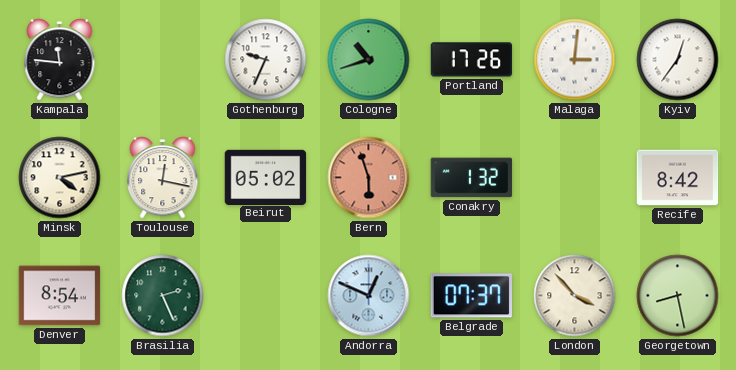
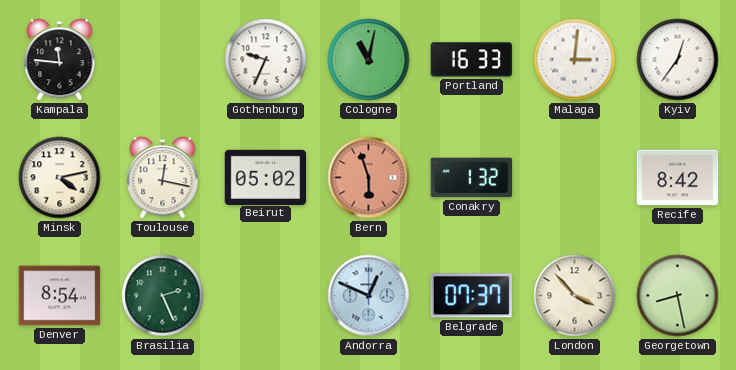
Cologne: 10:42 -> 11:02 (369, 60)
Portland: 17:26 -> 16:33 (472, 60)
